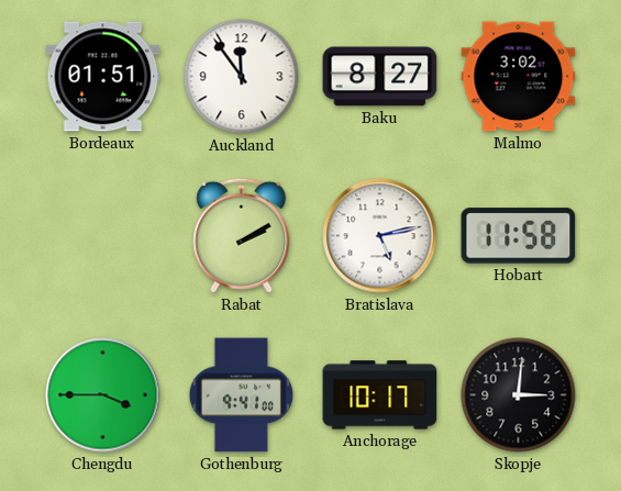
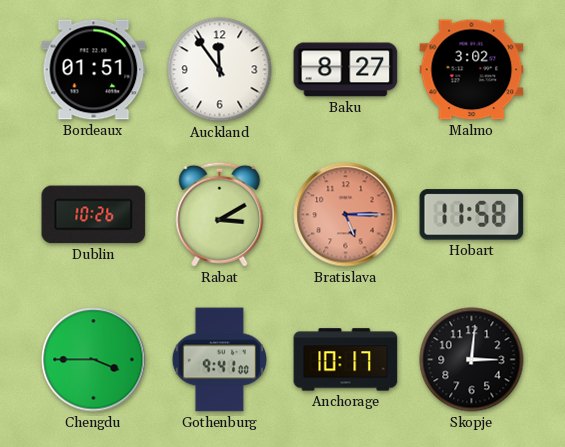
Dublin: none -> 10:26 (94, 215)
Rabat: 2:10 -> 3:10 (220, 214)
Bratislava: 5:13 -> 5:15 (346, 215)
Bratislava dial: white -> salmon (346, 215)
